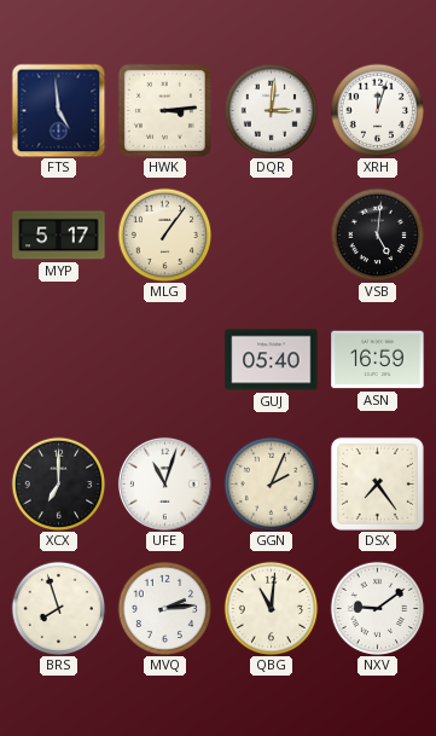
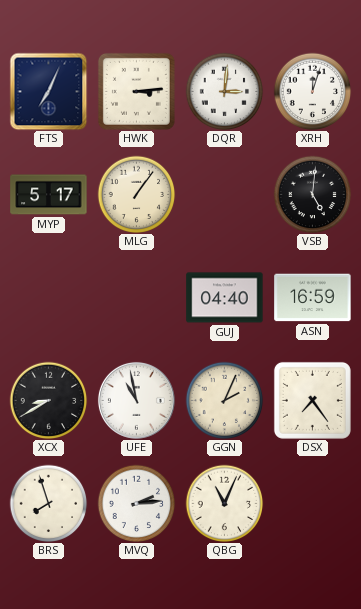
FTS: 4:59 -> 7:04 (48, 91)
GUJ: 05:40 -> 04:40 (225, 298)
XCX: 7:00 -> 8:40 (48, 400)
UFE: 11:03 -> 10:58 (136, 400)
QBG: 11:01 -> 11:04 (224, 503)
NXV: 9:09 -> none (377, 608)
